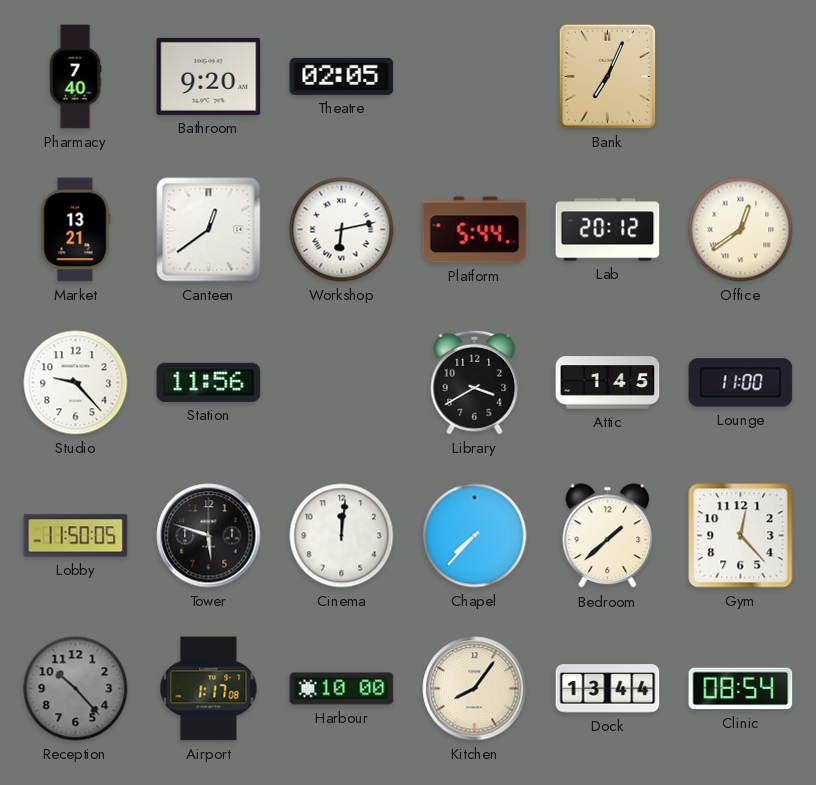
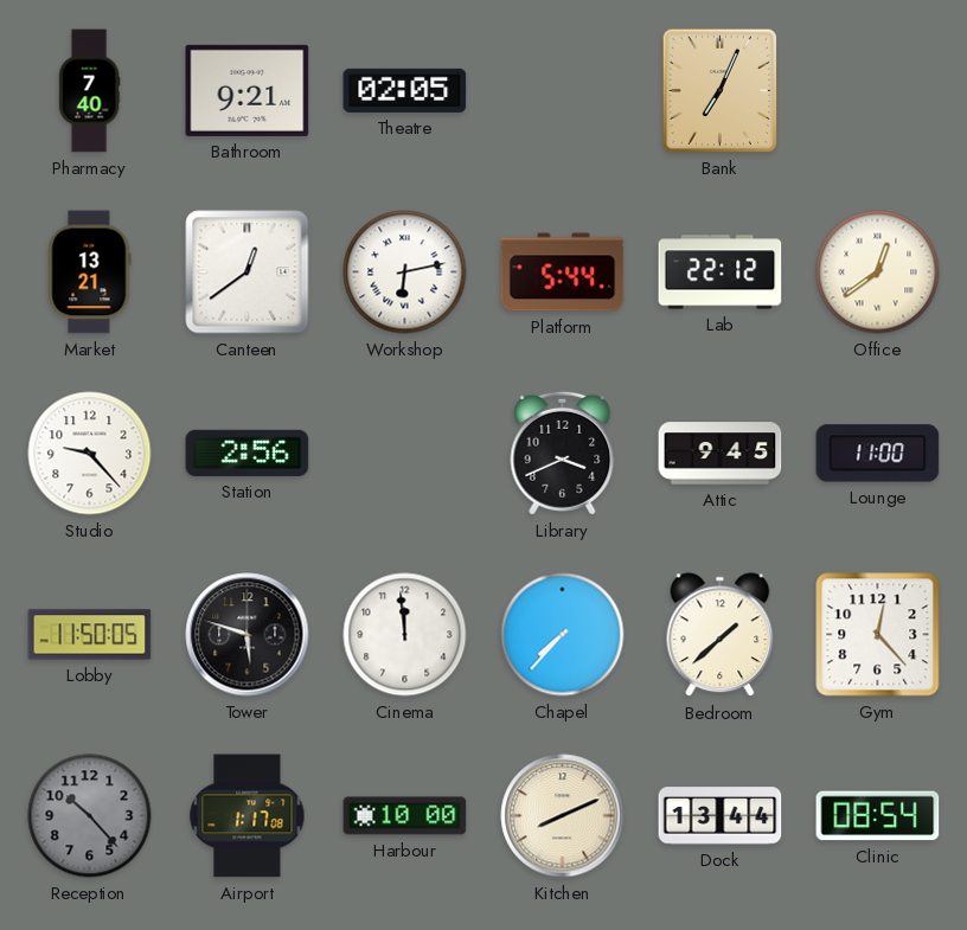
Bathroom: 9:20 -> 9:21 (248, 90)
Lab: 20:12 -> 22:12 (721, 272)
Station: 11:56 -> 2:56 (248, 453)
Library: 3:40 -> 3:41 (563, 453)
Attic: 1:45 -> 9:45 (721, 454)
Cinema: 12:01 -> 11:59 (405, 635)
Kitchen: 8:06 -> 8:11 (563, 816)
